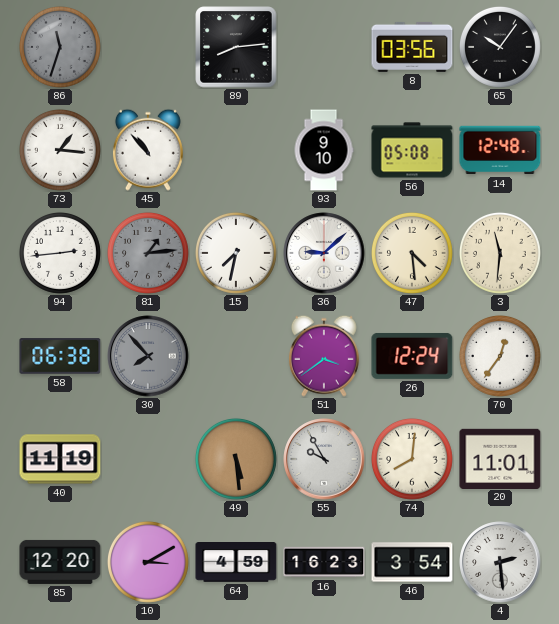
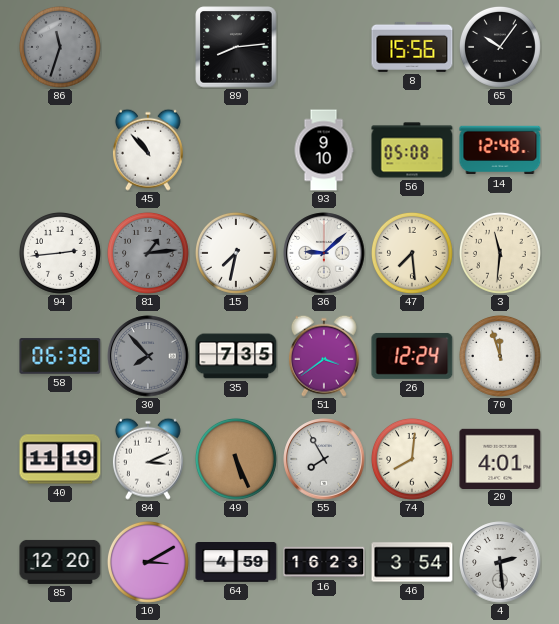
8: 03:56 -> 15:56 (412, 47)
73: 1:16 -> none (60, 150)
47: 4:29 -> 7:29 (412, 253)
35: none -> 7:35 (236, 356)
70: 12:36 -> 11:57 (500, 356)
84: none -> 3:11 (148, 459)
49: 5:29 -> 5:26 (236, 459)
55: 9:55 -> 7:55 (324, 459)
20: 11:01 -> 4:01 (500, 458)
